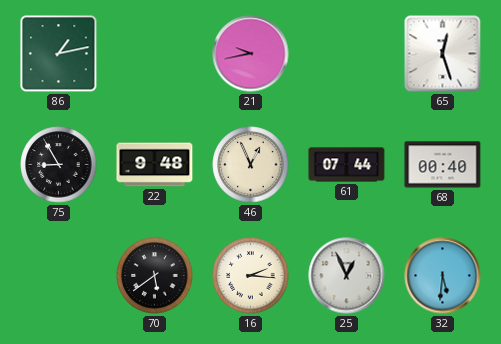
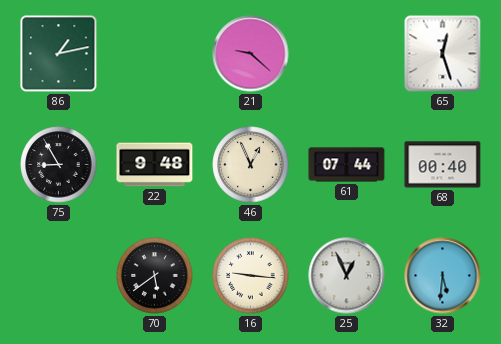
21: 9:43 -> 9:22 (251, 54)
16: 2:16 -> 9:16 (251, 276)
